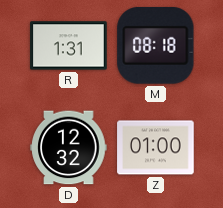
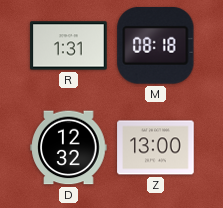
Z: 01:00 -> 13:00 (156, 148)
